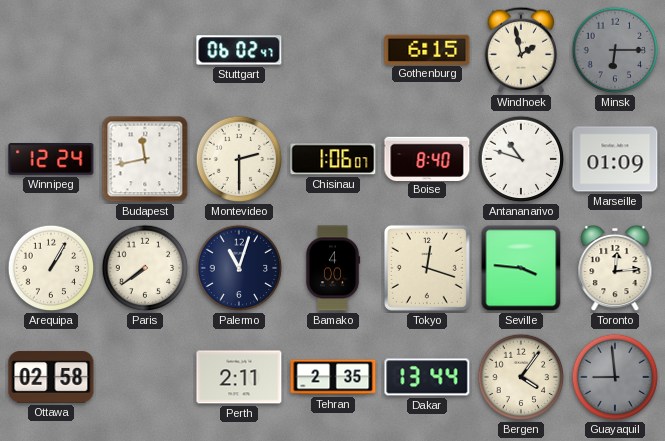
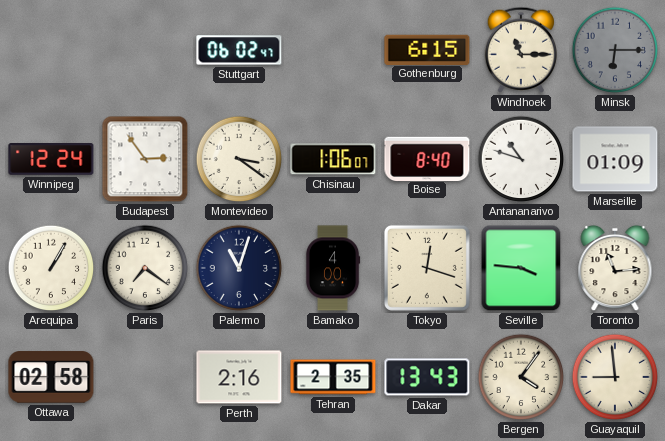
Windhoek: 1:58 -> 11:15 (521, 50)
Budapest: 11:43 -> 2:54 (145, 159)
Montevideo: 2:30 -> 3:21 (239, 159)
Paris: 7:39 -> 7:21 (145, 268)
Toronto: 12:14 -> 11:14 (615, 268)
Perth: 2:11 -> 2:16 (239, 377)
Dakar: 13:44 -> 13:43 (427, 377)
Guayaquil dial: grey -> cream (615, 377)
